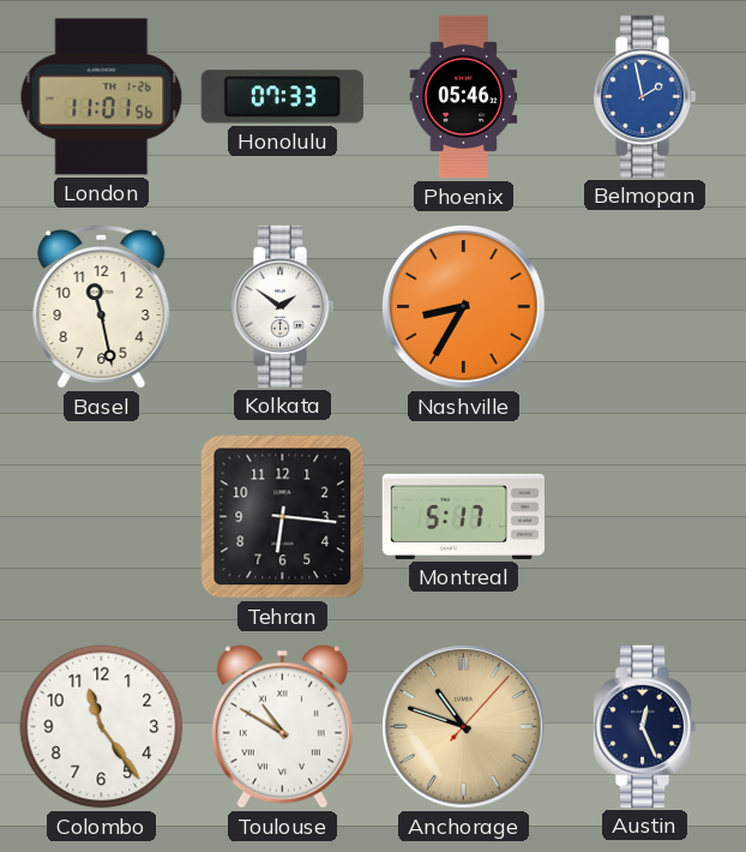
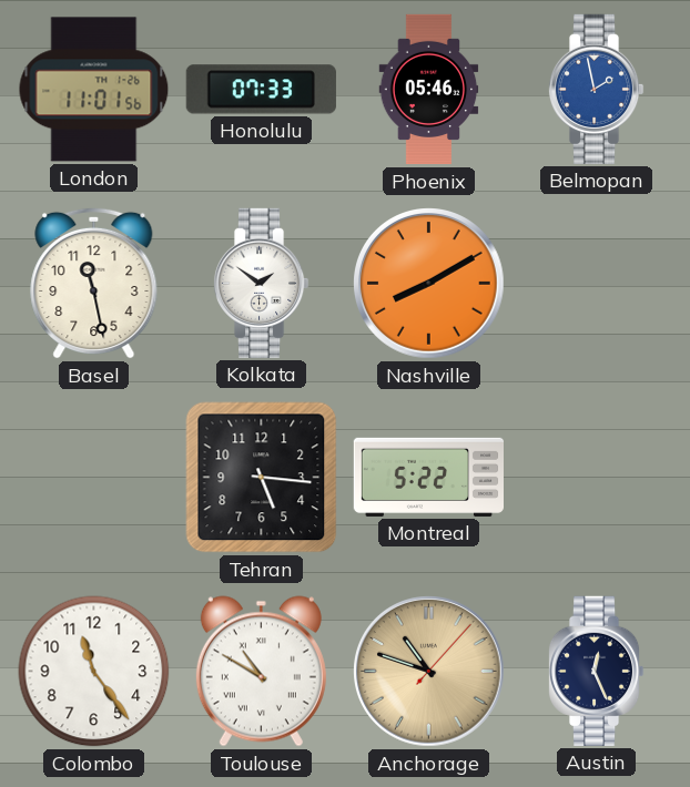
Nashville: 8:35 -> 8:10 (429, 284)
Tehran: 6:16 -> 5:16 (262, 478)
Montreal: 5:17 -> 5:22 (429, 477)
